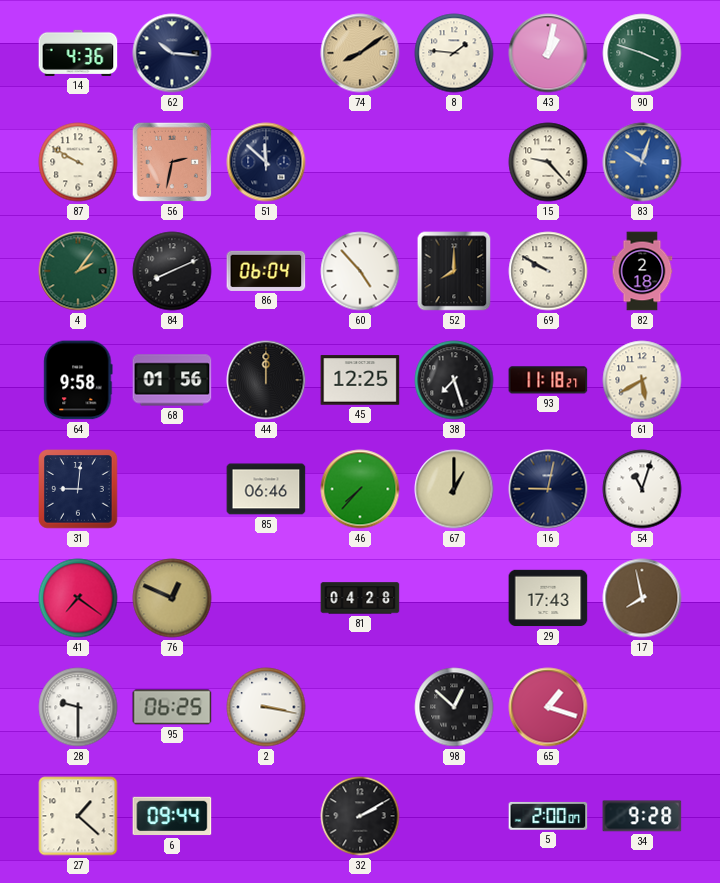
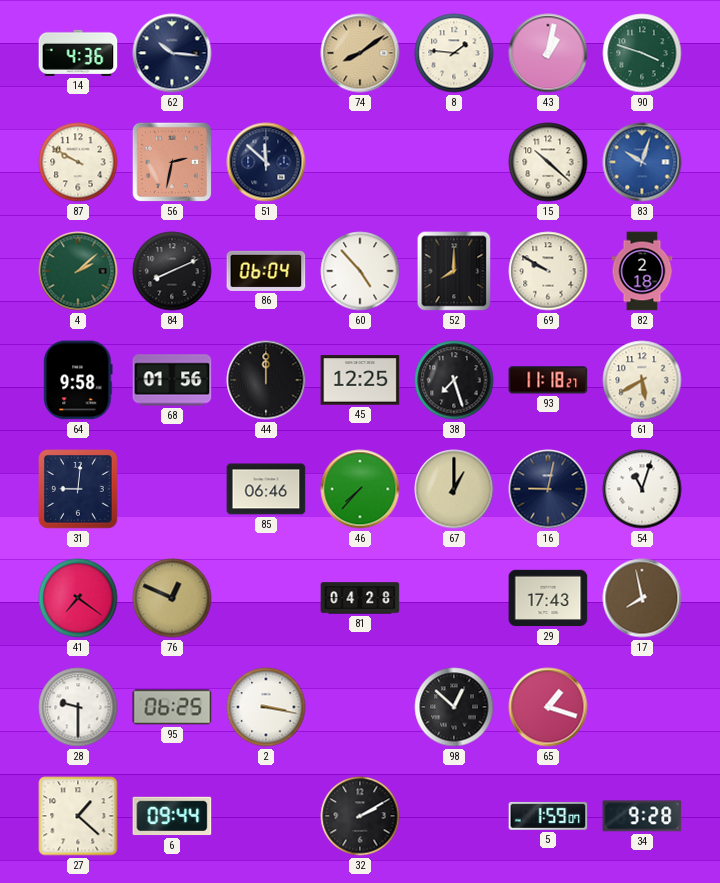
15: 9:23 -> 10:22 (548, 162)
4: 2:06 -> 2:08 (78, 271)
5: 2:00 -> 1:59 (548, 816)
